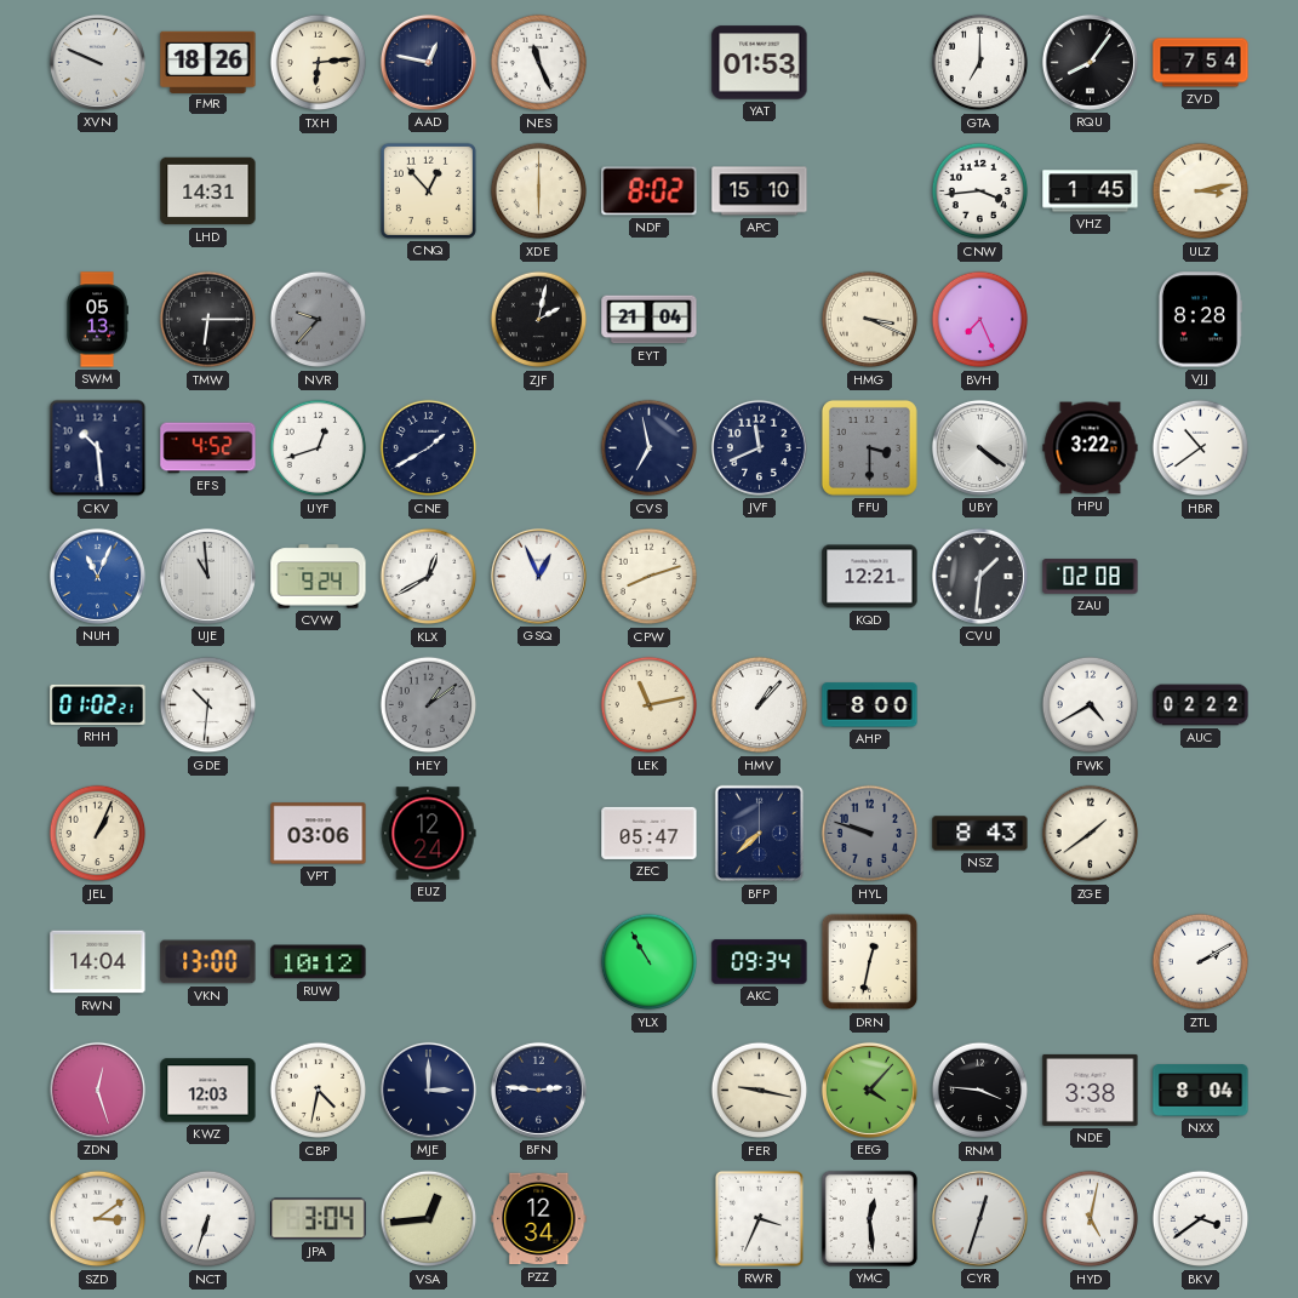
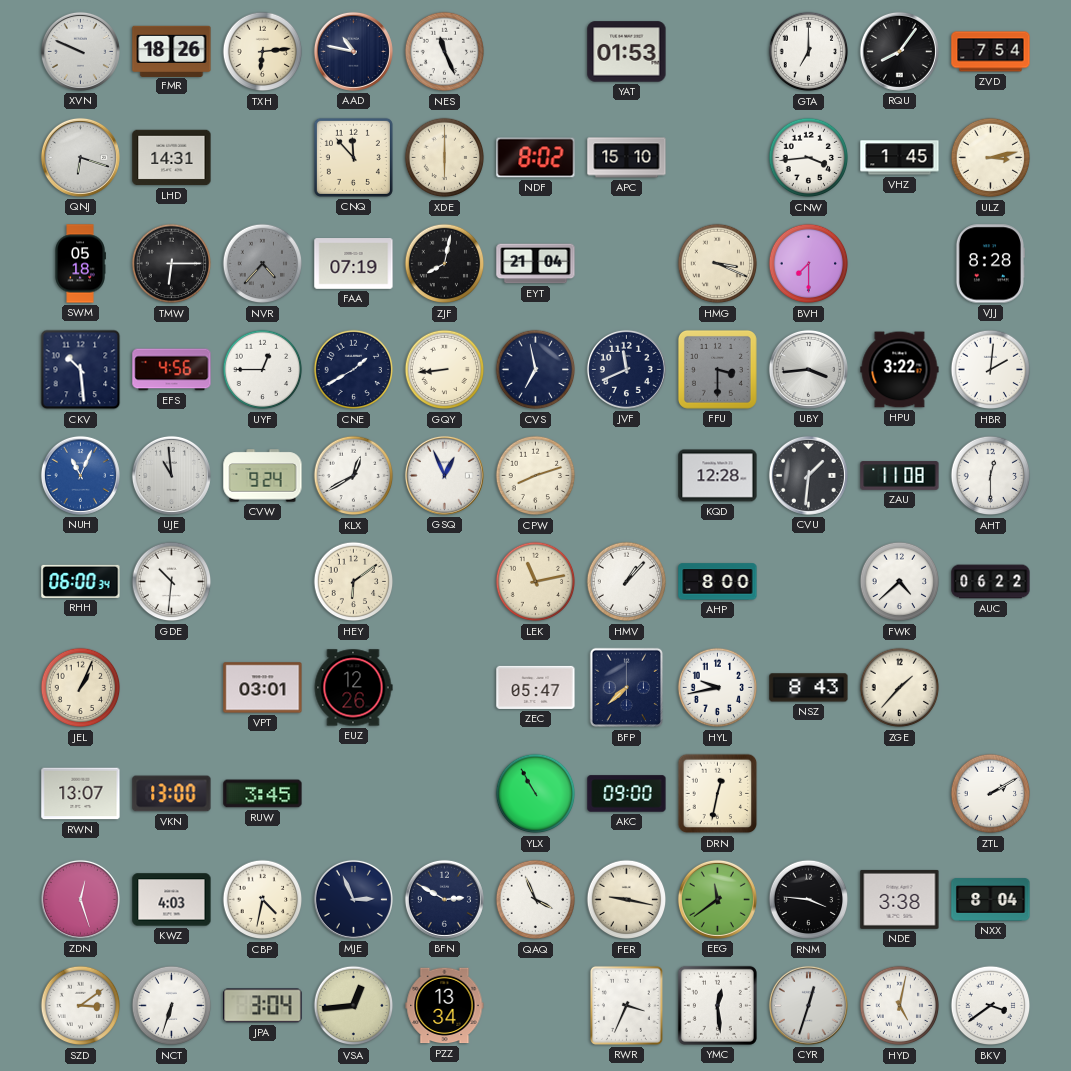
AAD: 12:47 -> 10:47 (353, 51)
QNJ: none -> 6:18 (80, 157)
CNQ: 12:53 -> 11:53 (353, 157)
SWM: 05:13 -> 05:18 (80, 264)
NVR: 9:37 -> 4:37 (263, 264)
FAA: none -> 07:19 (354, 264)
ZJF: 2:02 -> 8:02 (445, 264)
BVH: 7:26 -> 7:30 (809, 264)
EFS: 4:52 -> 4:56 (172, 370)
UYF: 12:42 -> 12:45 (263, 370)
GQY: none -> 8:44 (445, 370)
UBY: 4:21 -> 3:44 (808, 369)
HBR: 10:39 -> 2:01 (991, 370)
KQD: 12:21 -> 12:28 (718, 476)
ZAU: 02:08 -> 11:08 (900, 476)
AHT: none -> 12:30 (991, 476)
RHH: 01:02 -> 06:00 (81, 581)
HEY: 1:09 -> 6:09 (354, 582)
HEY dial: grey -> cream (354, 582)
FWK: 4:40 -> 4:38 (900, 582)
AUC: 02:22 -> 06:22 (991, 582)
VPT: 03:06 -> 03:01 (263, 688)
EUZ: 12:24 -> 12:26 (353, 688)
HYL: 9:48 -> 9:43 (718, 688)
HYL dial: grey -> white (718, 688)
ZGE: 1:39 -> 1:37 (900, 688)
RWN: 14:04 -> 13:07 (81, 794)
RUW: 10:12 -> 3:45 (263, 794)
AKC: 09:34 -> 09:00 (627, 794)
KWZ: 12:03 -> 4:03 (172, 900)
MJE: 3:00 -> 2:56 (353, 899)
BFN: 2:46 -> 2:50 (444, 899)
QAQ: none -> 3:56 (536, 900)
EEG: 4:07 -> 11:39 (717, 899)
PZZ: 12:34 -> 13:34 (445, 1006)
